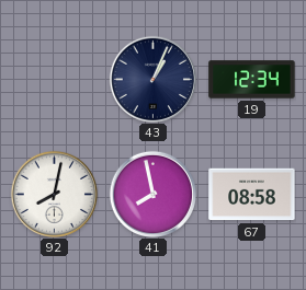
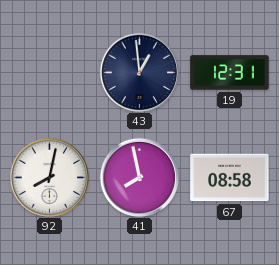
43: 1:04 -> 12:59 (139, 72)
19: 12:34 -> 12:31 (230, 73)
